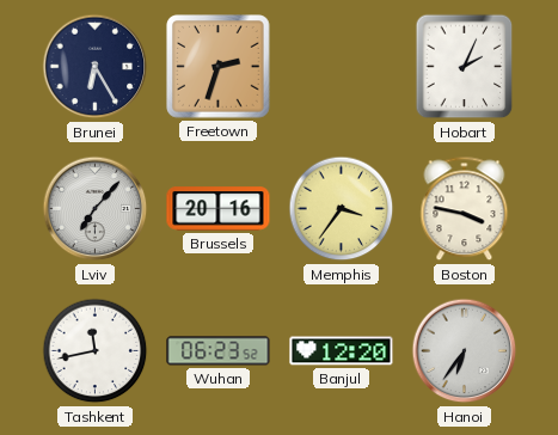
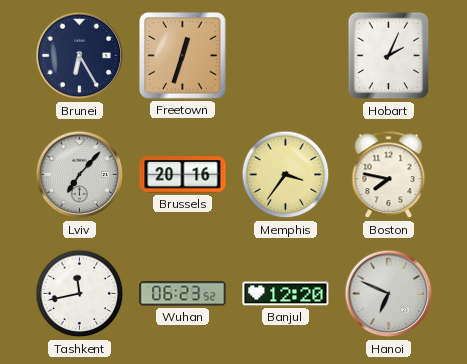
Freetown: 2:33 -> 12:33 (183, 56)
Boston: 3:47 -> 7:47 (389, 175)
Hanoi: 6:36 -> 6:49 (389, 294)
